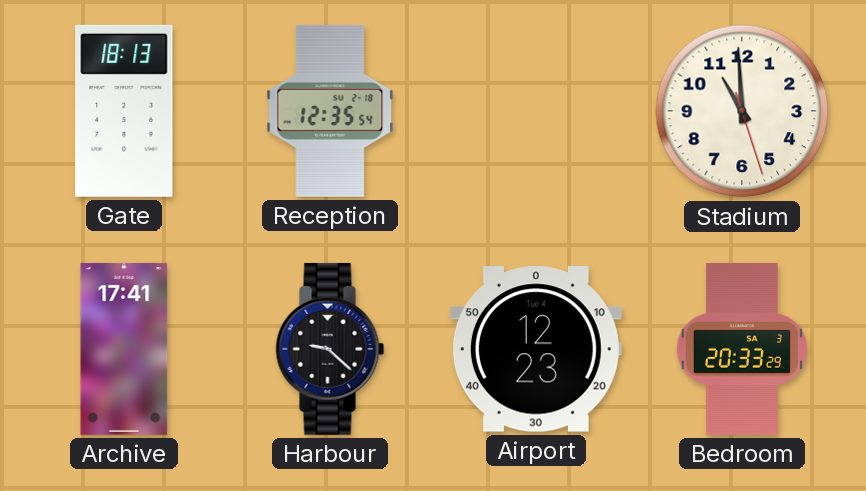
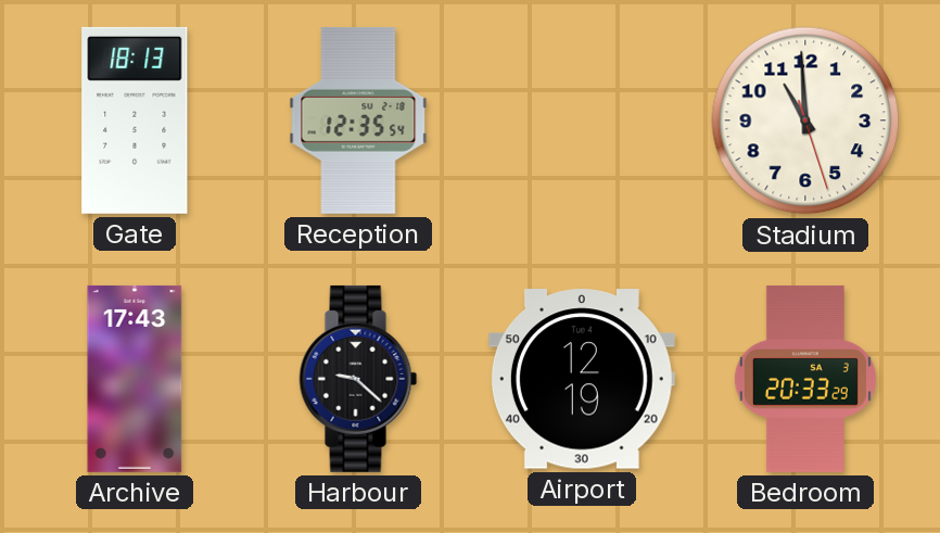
Archive: 17:41 -> 17:43 (135, 379)
Airport: 12:23 -> 12:19 (582, 379)
